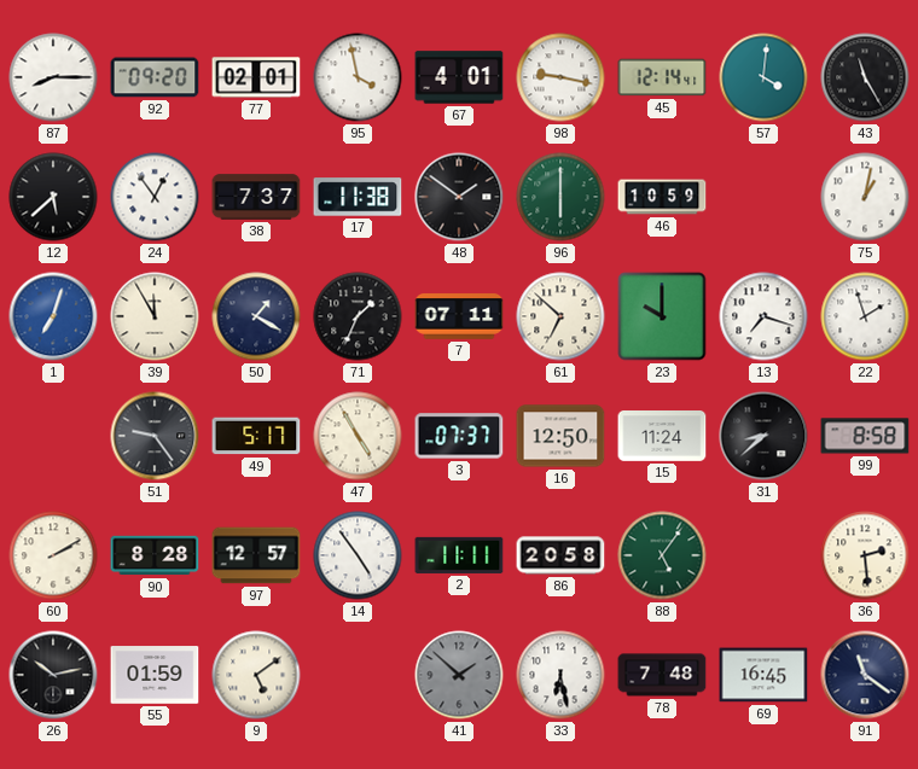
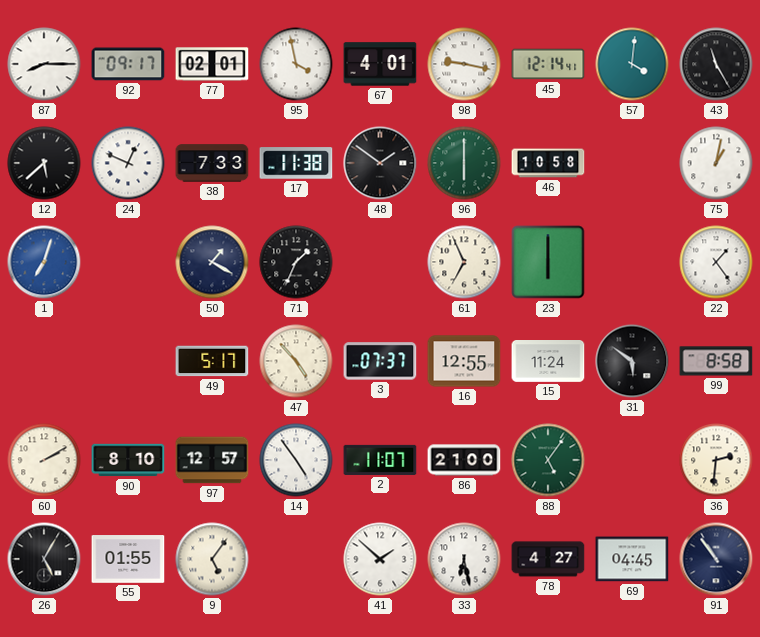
92: 09:20 -> 09:17 (128, 64)
24: 12:54 -> 12:49 (128, 163)
38: 7:37 -> 7:33 (212, 163)
46: 10:59 -> 10:58 (548, 163)
39: 11:55 -> none (155, 316)
7: 07:11 -> none (459, 316)
61: 6:52 -> 6:56 (464, 262)
23: 10:00 -> 6:00 (548, 262)
13: 7:18 -> none (763, 316)
22: 1:57 -> 1:24 (716, 262)
51: 9:24 -> none (155, 436)
47: 4:55 -> 4:53 (296, 361)
16: 12:50 -> 12:55 (464, 361)
31: 8:38 -> 5:51 (632, 361)
90: 8:28 -> 8:10 (128, 460)
2: 11:11 -> 11:07 (380, 460)
86: 20:58 -> 21:00 (464, 460)
36: 2:29 -> 2:31 (716, 460)
26: 10:13 -> 5:05 (44, 559)
55: 01:59 -> 01:55 (128, 559)
9: 5:09 -> 5:06 (212, 559)
41 dial: grey -> white (380, 559)
78: 7:48 -> 4:27 (548, 559)
69: 16:45 -> 04:45 (632, 559)
91: 11:21 -> 10:54 (716, 559)
